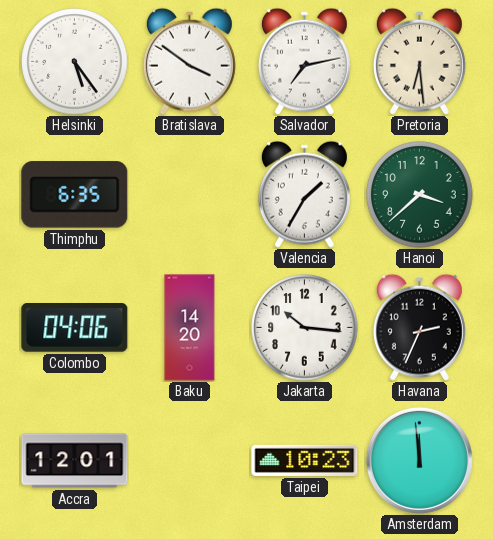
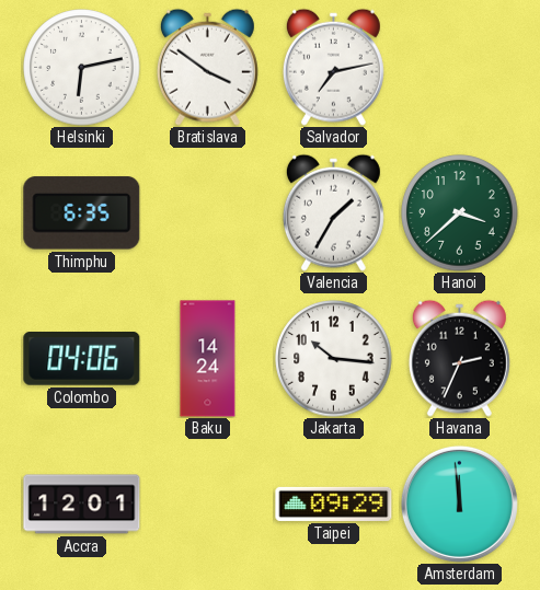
Helsinki: 5:24 -> 6:13 (82, 68)
Pretoria: 6:29 -> none (419, 61)
Baku: 14:20 -> 14:24 (208, 359)
Taipei: 10:23 -> 09:29 (334, 504)
